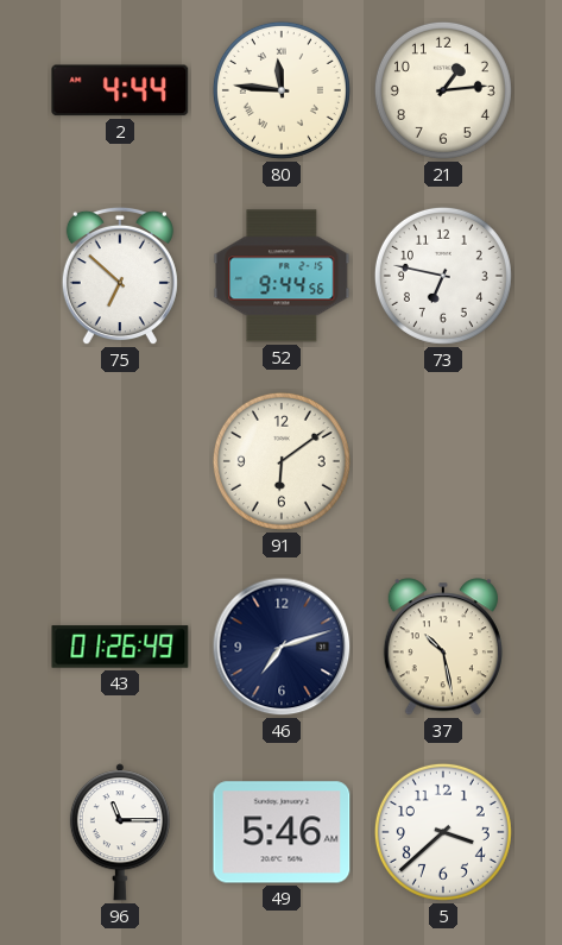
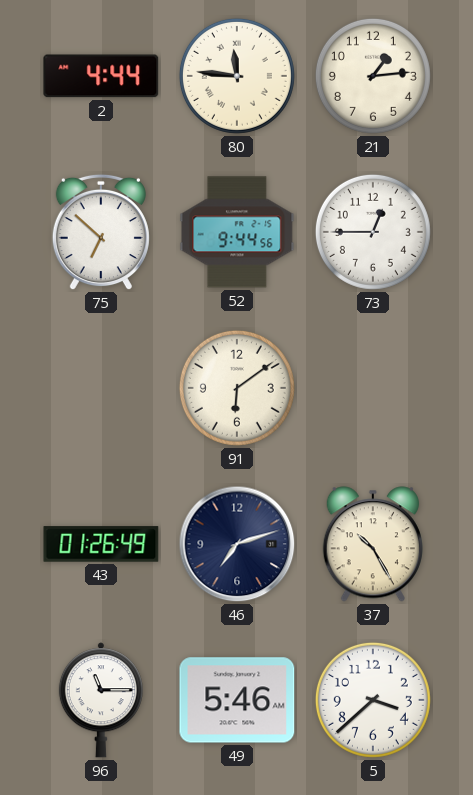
73: 6:47 -> 12:45 (373, 232)
37: 10:28 -> 10:25 (373, 544)
